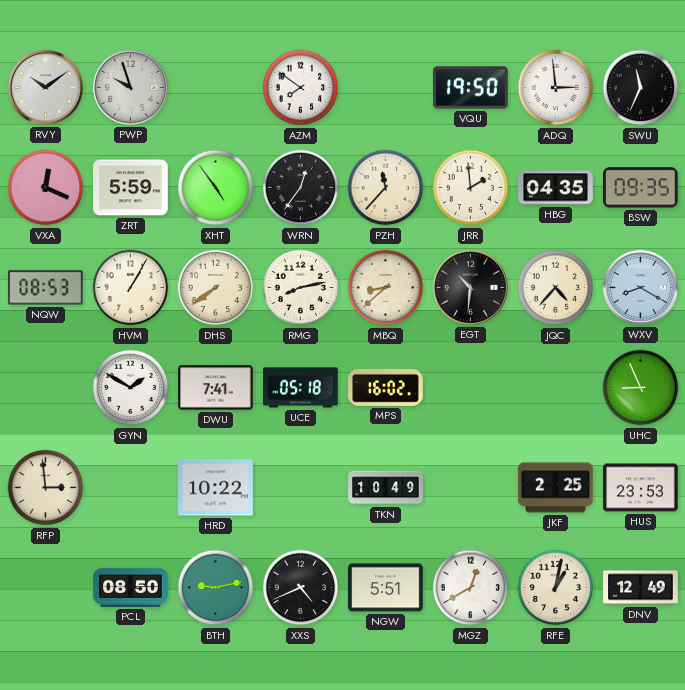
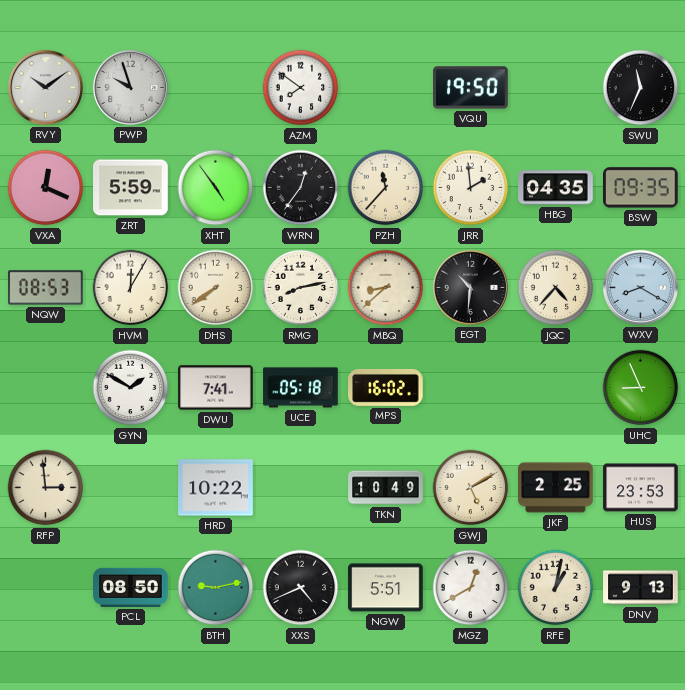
ADQ: 2:59 -> none (556, 88)
HVM: 1:05 -> 12:05 (131, 288)
GWJ: none -> 5:10 (471, 488)
DNV: 12:49 -> 9:13 (641, 588)
